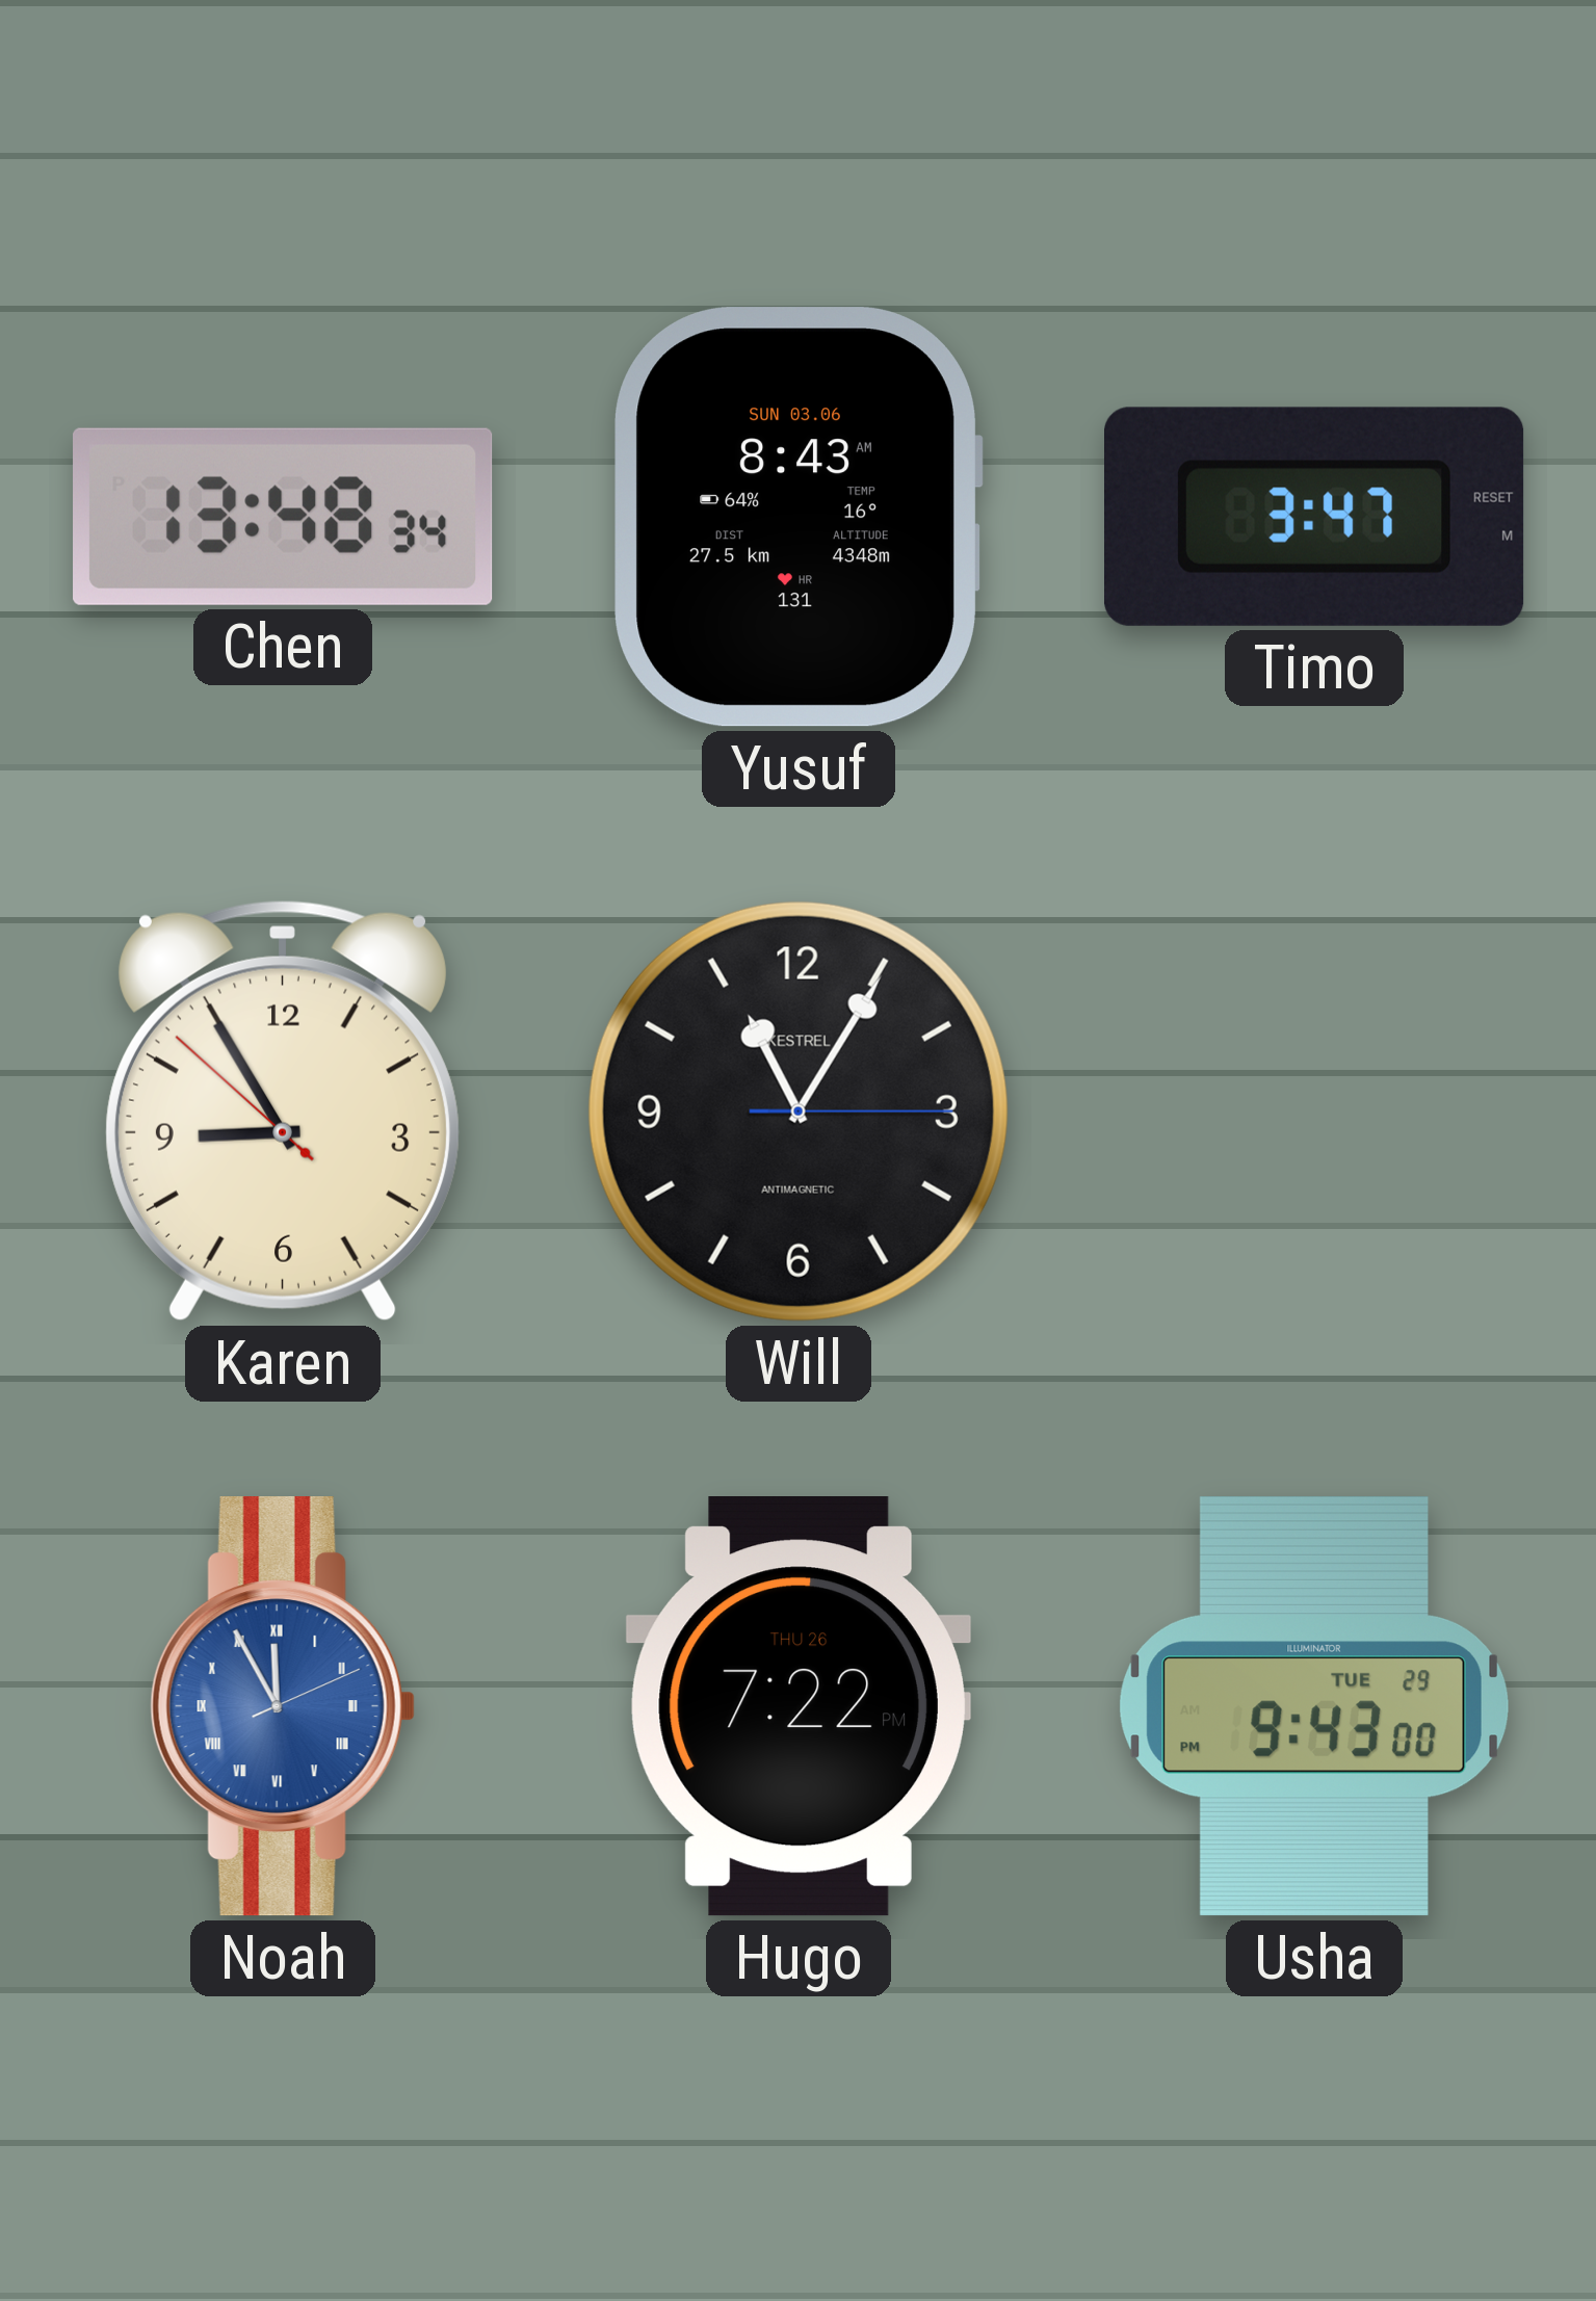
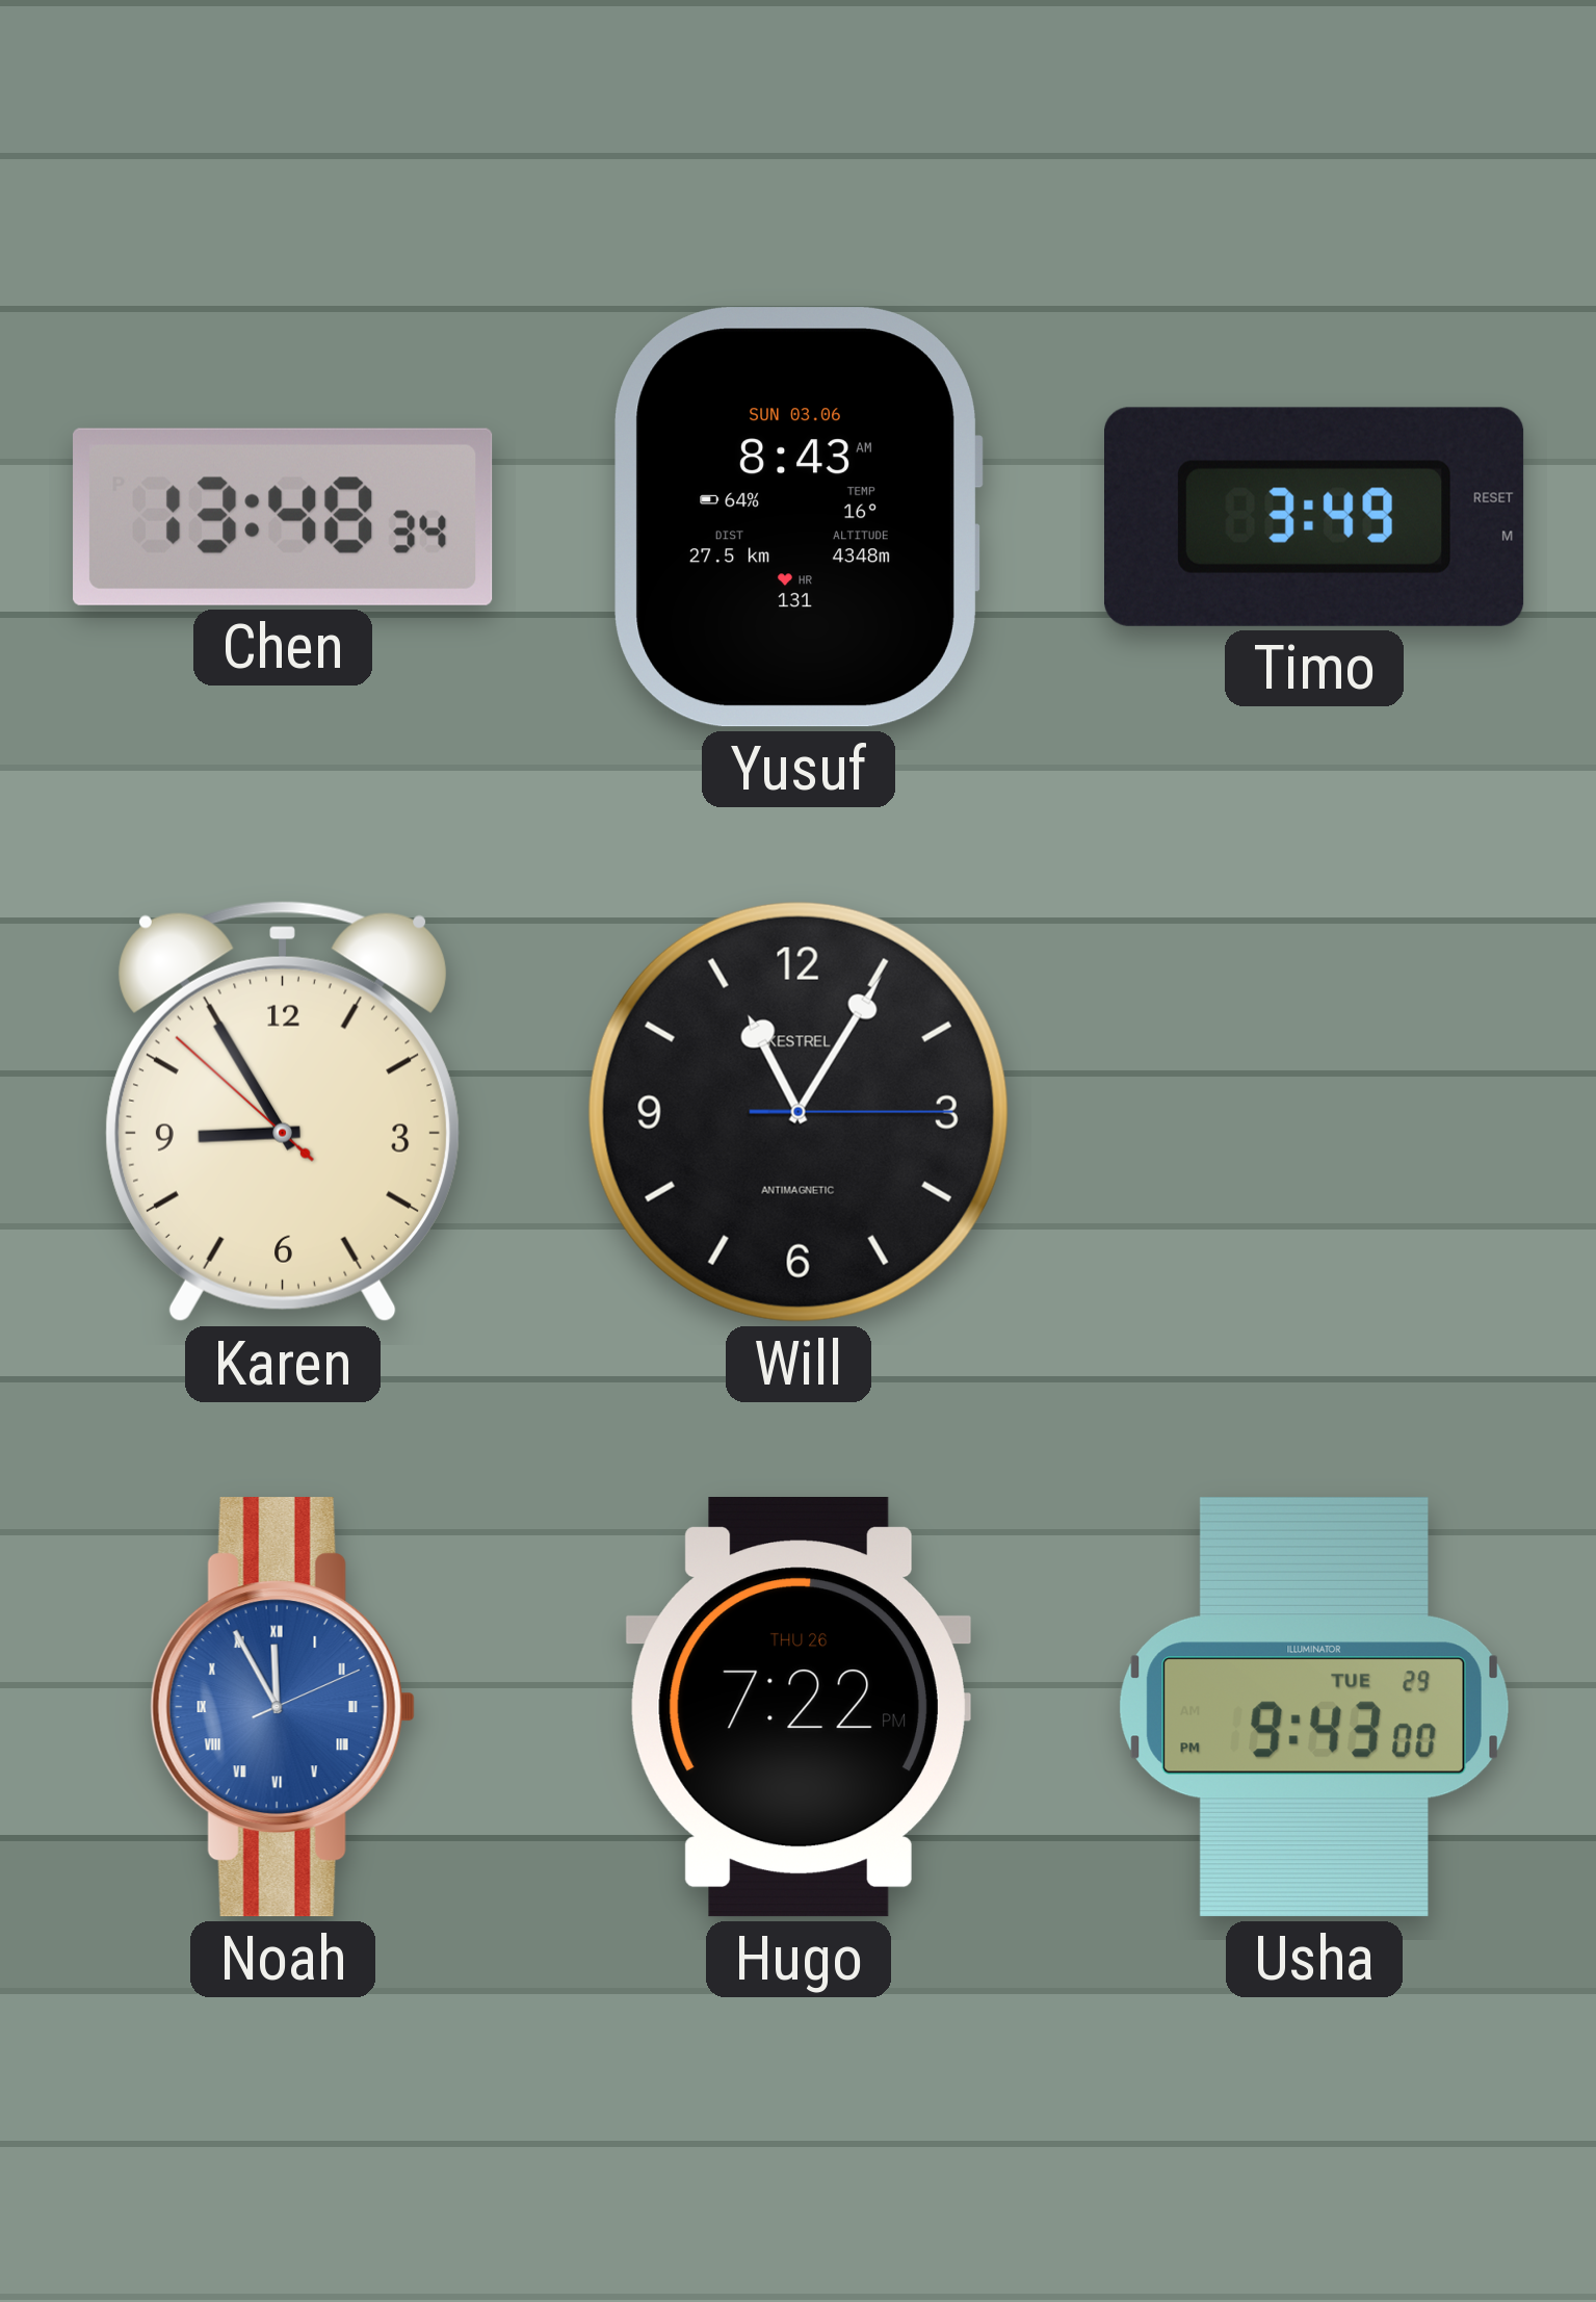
Timo: 3:47 -> 3:49 (1315, 517)
